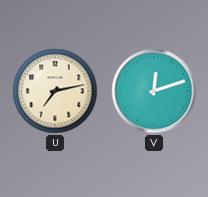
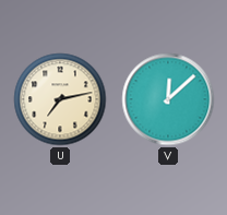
V: 12:12 -> 12:08 (168, 99)
